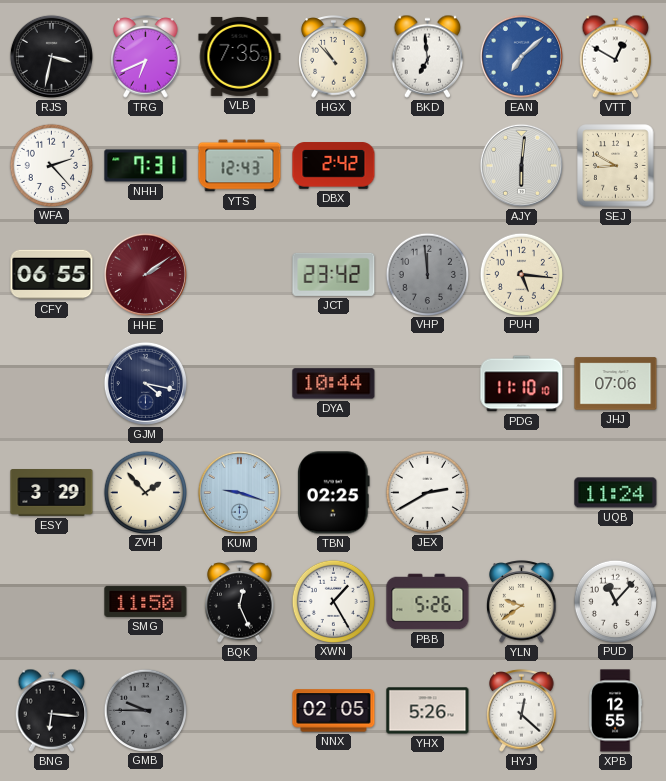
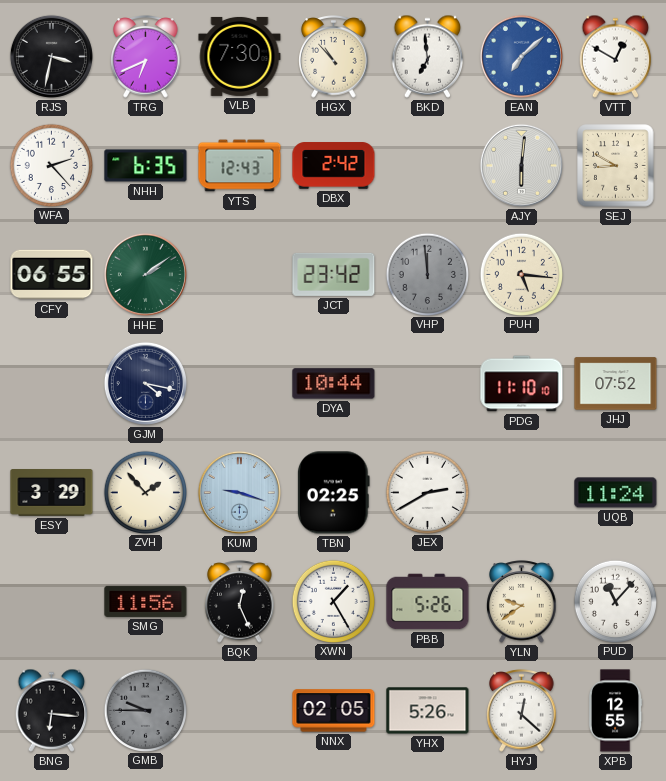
VLB: 7:35 -> 7:30 (240, 56)
NHH: 7:31 -> 6:35 (146, 166)
HHE dial: burgundy -> green (145, 274)
JHJ: 07:06 -> 07:52 (616, 384)
SMG: 11:50 -> 11:56 (146, 601)
